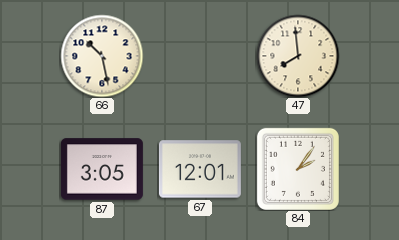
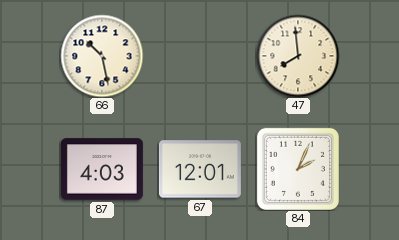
87: 3:05 -> 4:03 (102, 169)
84: 2:06 -> 2:04 (298, 169)
